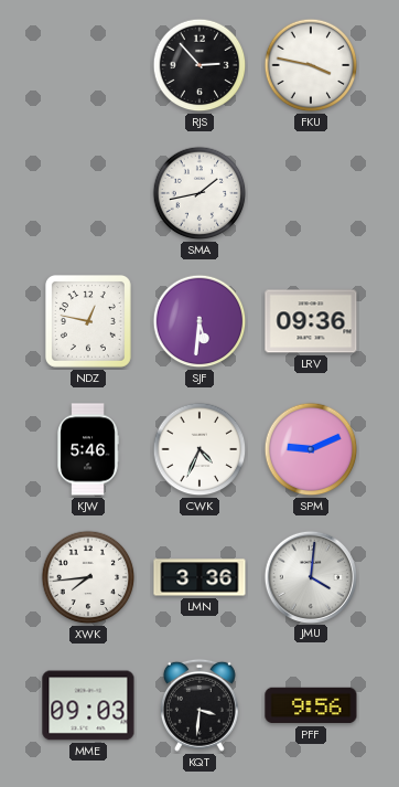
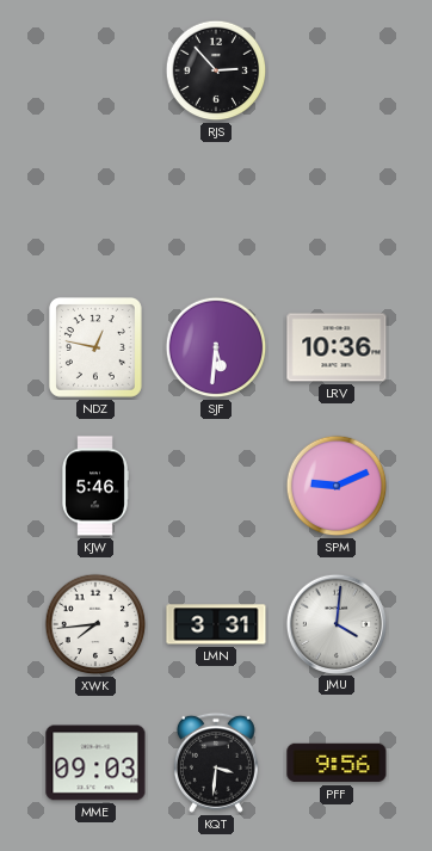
FKU: 3:47 -> none (311, 65)
SMA: 1:43 -> none (199, 193)
LRV: 09:36 -> 10:36 (337, 347)
CWK: 4:34 -> none (199, 449)
LMN: 3:36 -> 3:31 (216, 624)
